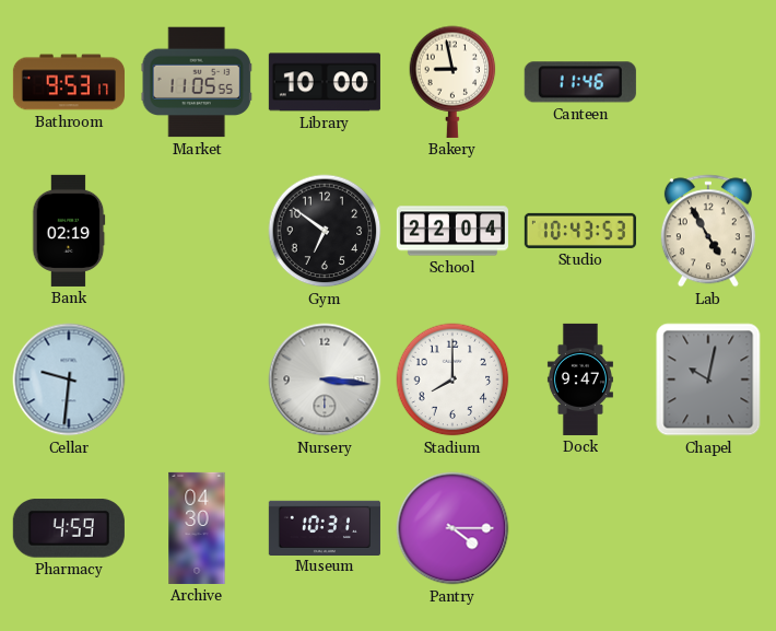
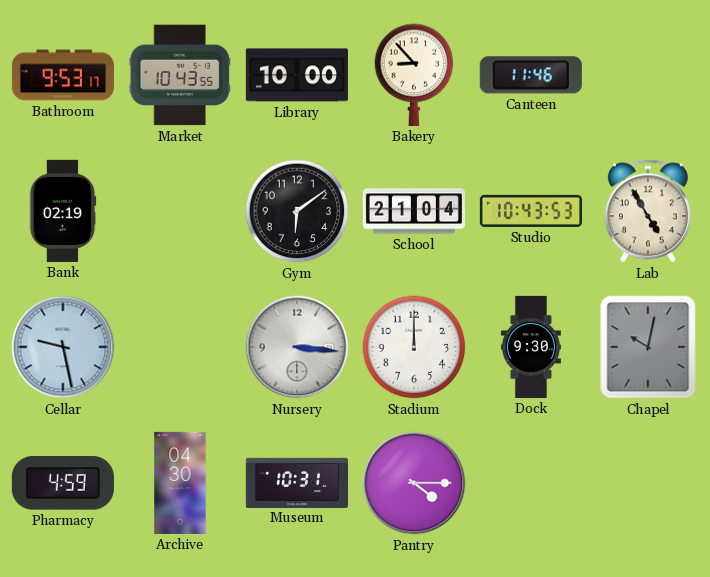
Market: 11:05 -> 10:43 (180, 75)
Bakery: 8:58 -> 8:53 (414, 75)
Gym: 6:51 -> 6:09 (297, 211)
School: 22:04 -> 21:04 (414, 211)
Cellar: 9:31 -> 9:28 (63, 347)
Stadium: 8:00 -> 12:00 (414, 347)
Dock: 9:47 -> 9:30 (531, 347)
